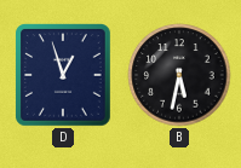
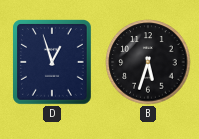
B: 5:32 -> 5:33 (148, 62)
